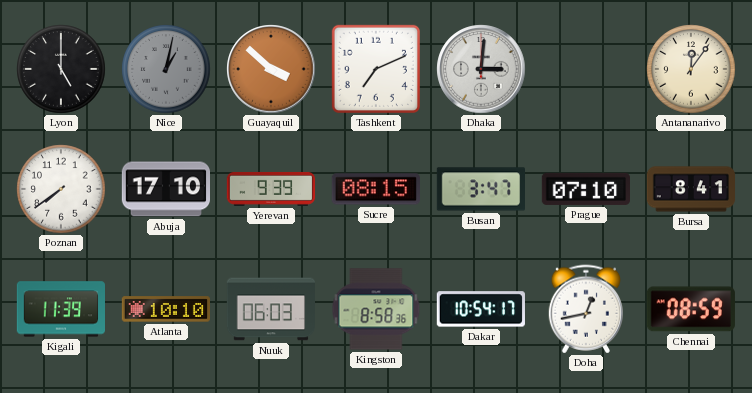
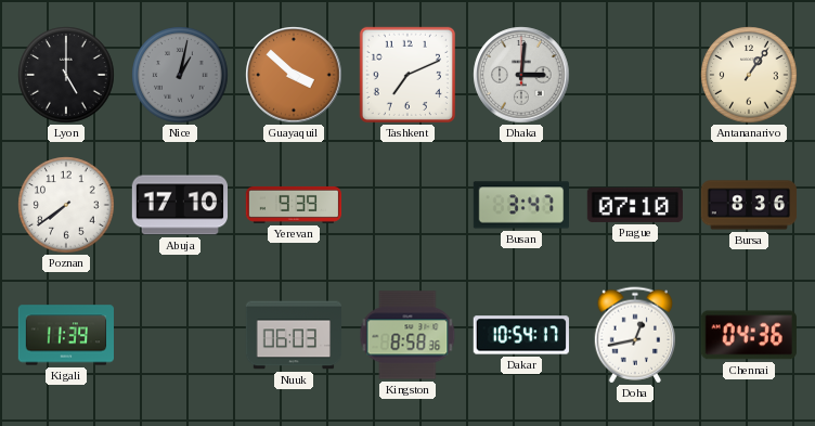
Antananarivo: 12:06 -> 1:06 (749, 75)
Sucre: 08:15 -> none (376, 189)
Bursa: 8:41 -> 8:36 (749, 205)
Atlanta: 10:10 -> none (165, 309)
Chennai: 08:59 -> 04:36 (749, 335)
